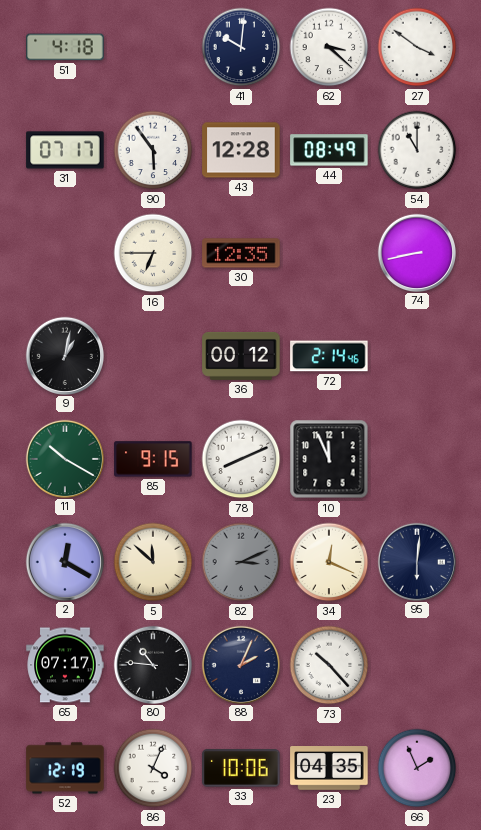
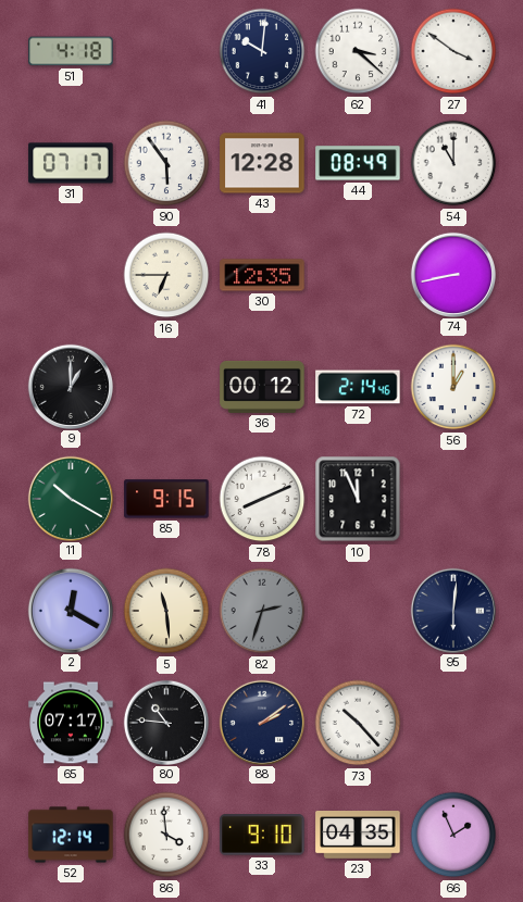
9: 1:02 -> 1:00 (70, 386)
56: none -> 1:00 (453, 387)
5: 11:52 -> 11:29 (166, 611)
82: 3:11 -> 2:33 (262, 611)
34: 12:19 -> none (329, 562)
88: 2:04 -> 2:09 (261, 722)
52: 12:19 -> 12:14 (71, 835)
86: 4:04 -> 3:59 (166, 835)
33: 10:06 -> 9:10 (262, 835)
